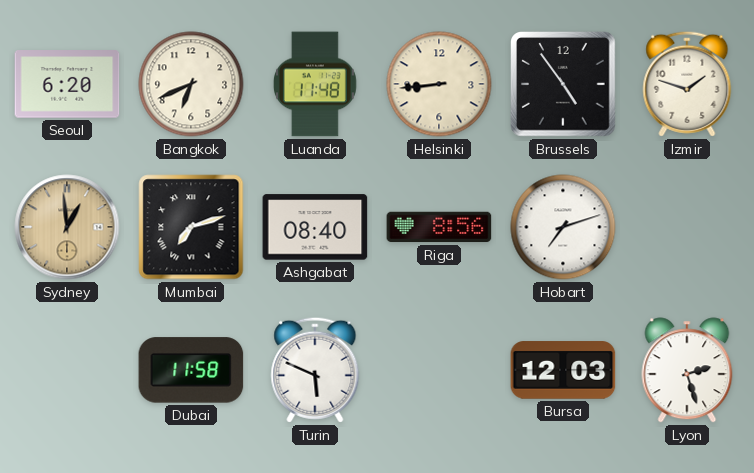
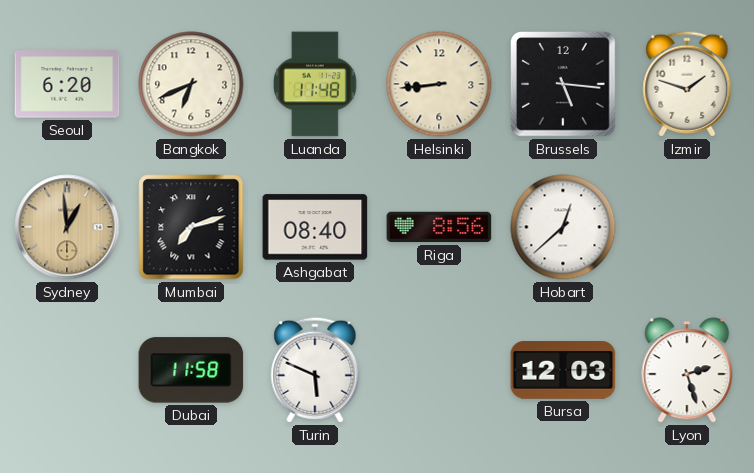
Brussels: 4:54 -> 5:16 (564, 85)
Hobart: 7:12 -> 12:38 (563, 227)
